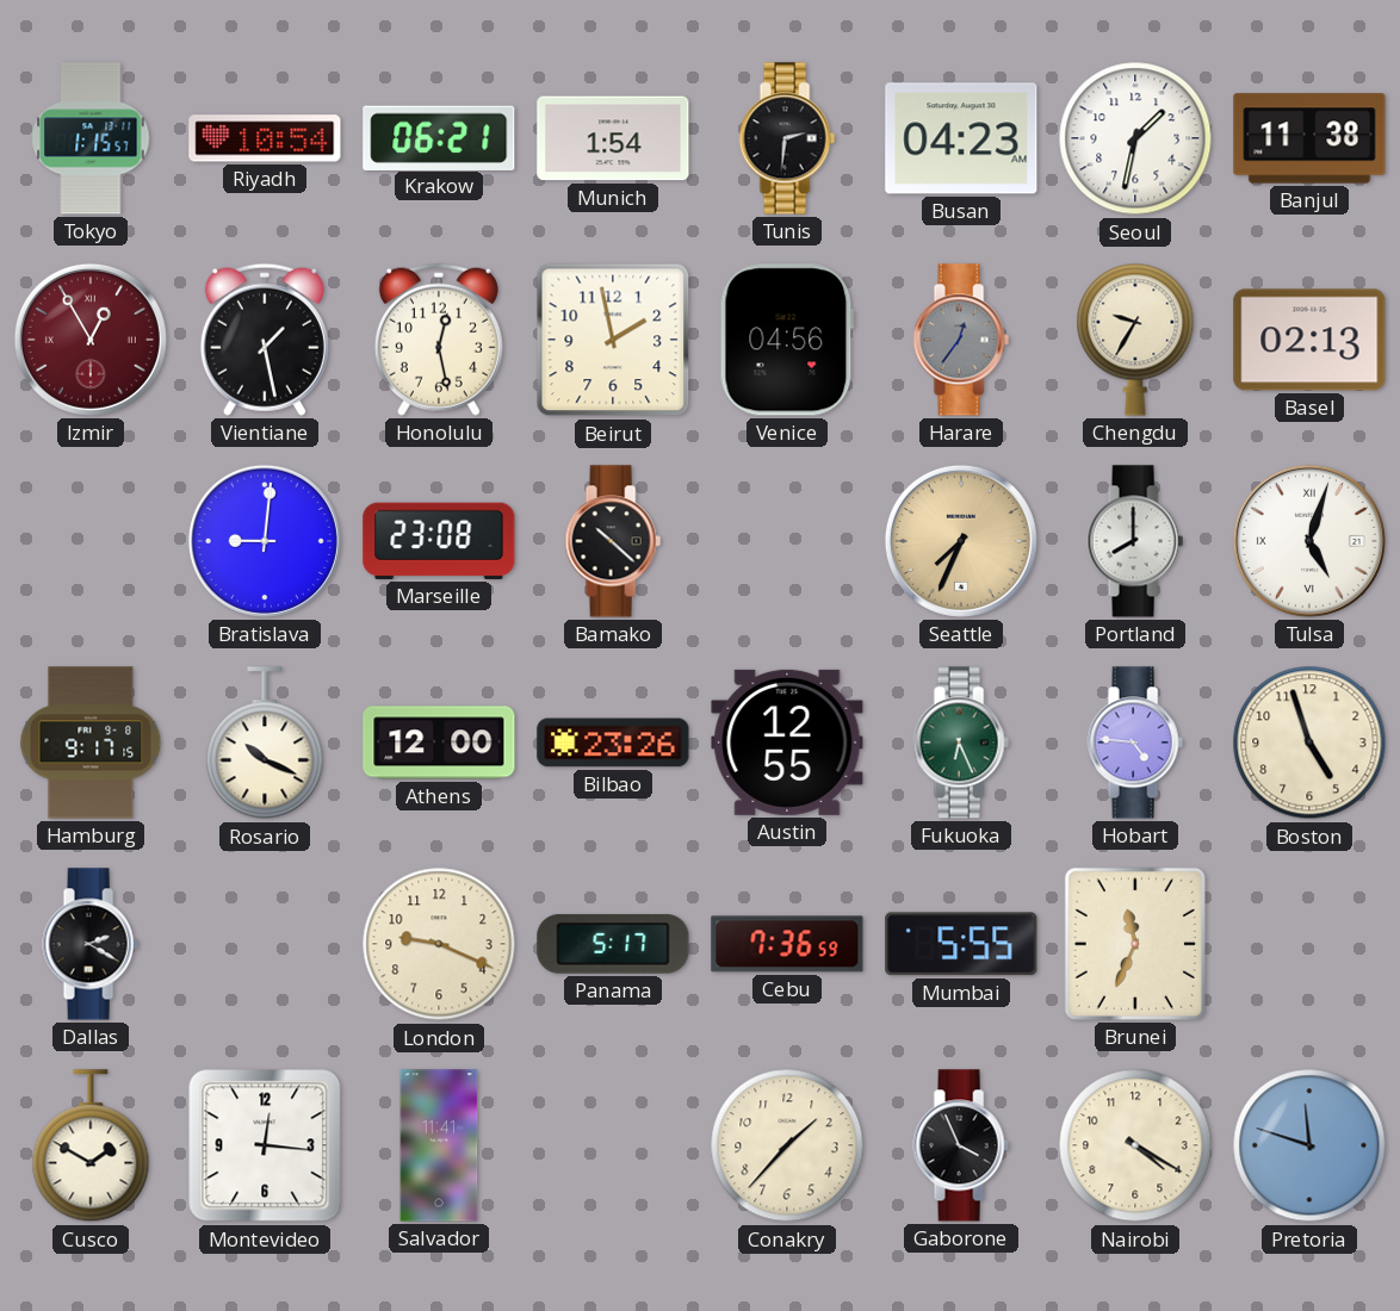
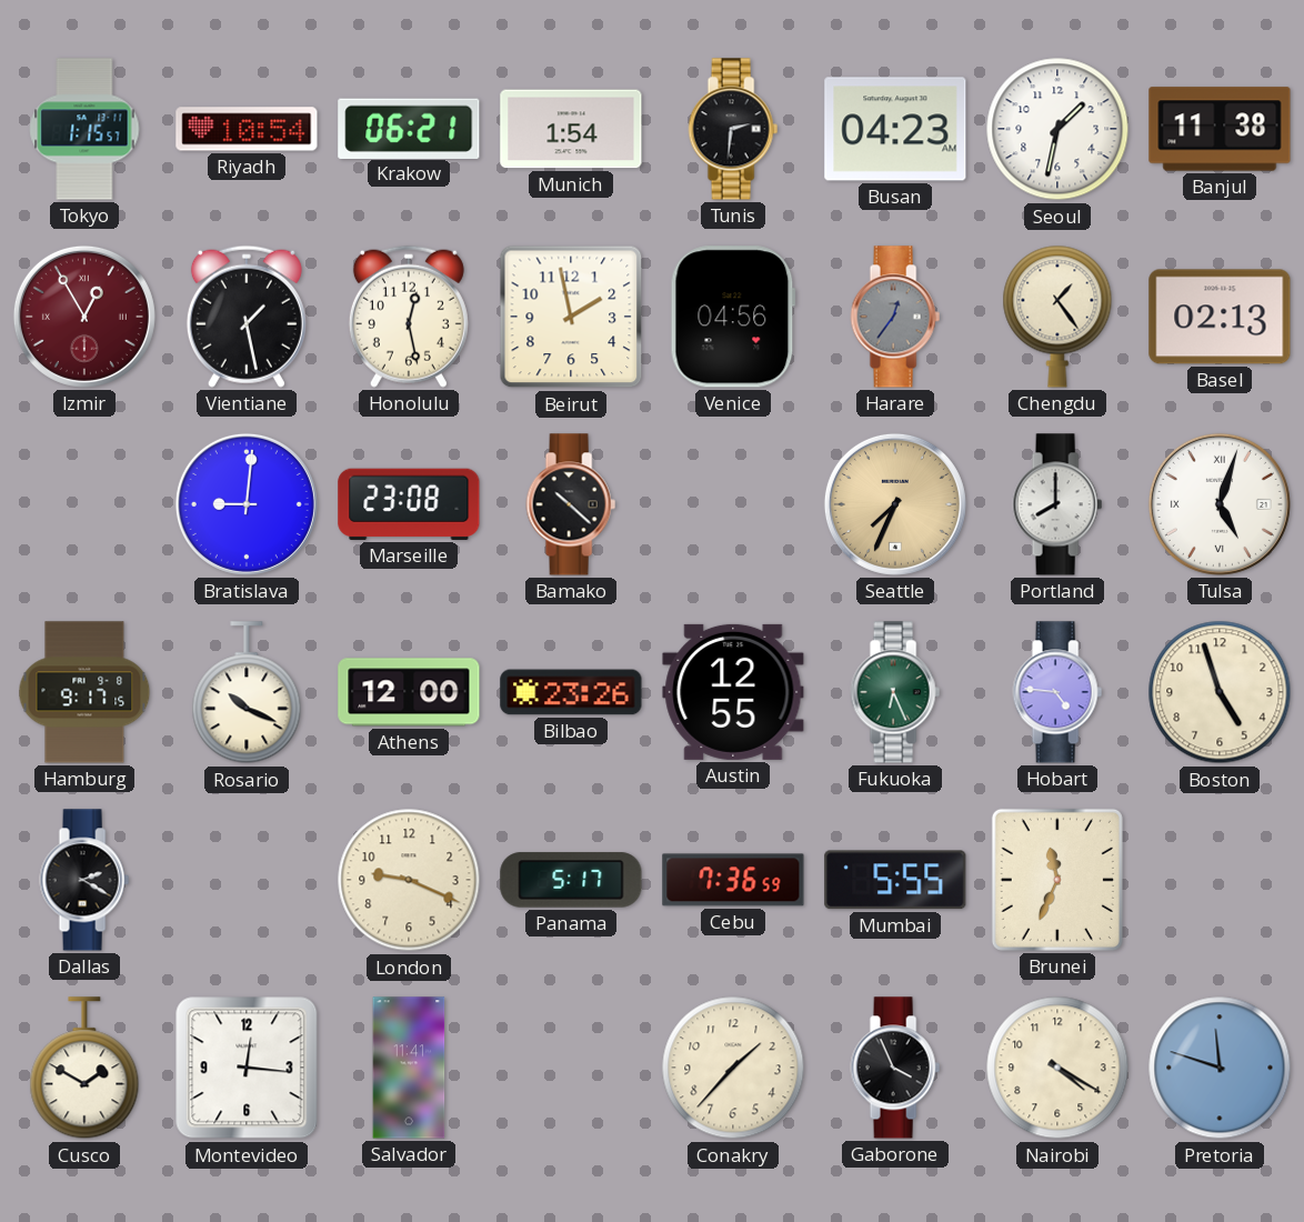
Chengdu: 9:35 -> 1:24 (1057, 317)
